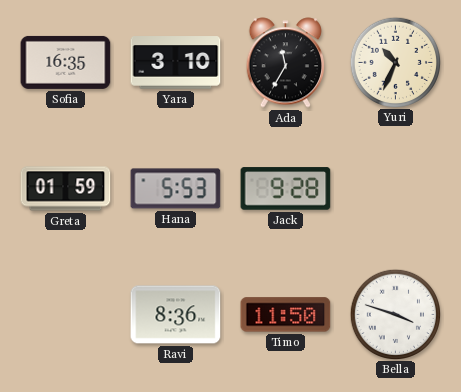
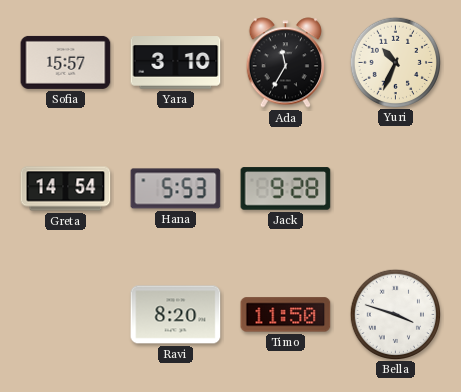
Sofia: 16:35 -> 15:57 (66, 62)
Greta: 01:59 -> 14:54 (66, 189)
Ravi: 8:36 -> 8:20 (176, 315)
